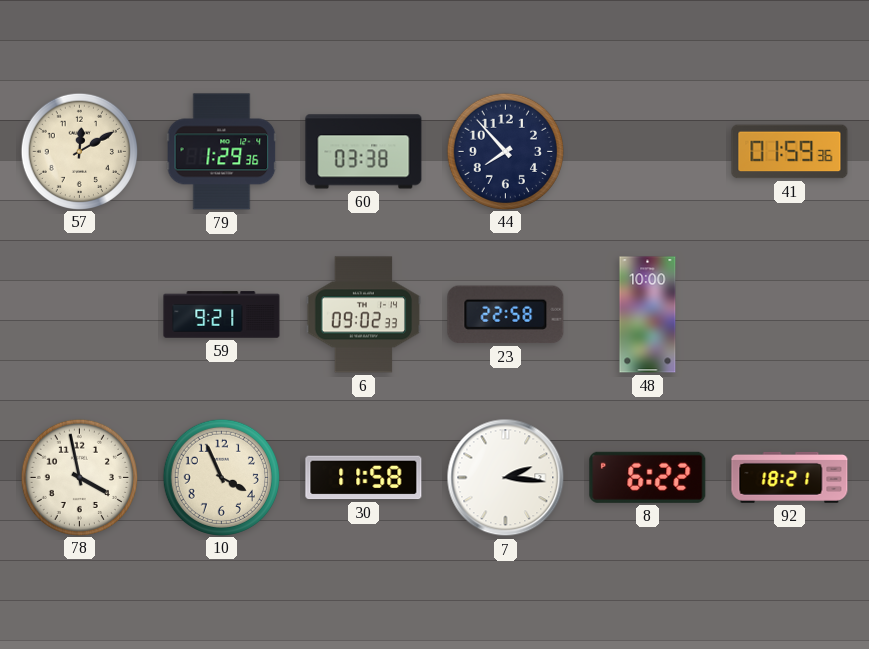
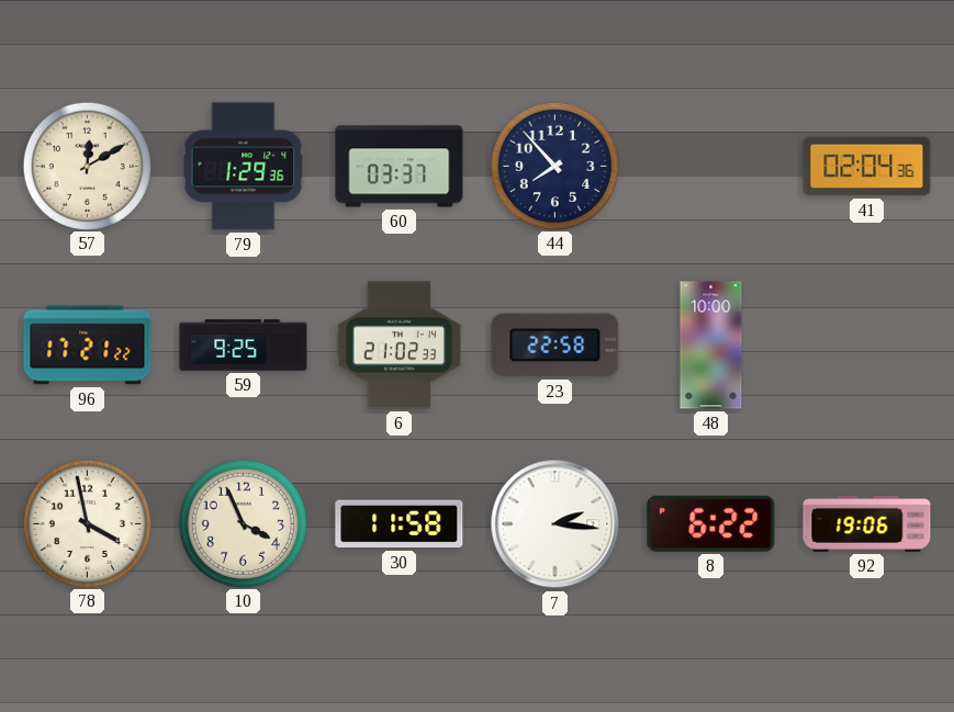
60: 03:38 -> 03:37 (400, 167)
41: 01:59 -> 02:04 (867, 167)
96: none -> 17:21 (88, 346)
59: 9:21 -> 9:25 (244, 346)
6: 09:02 -> 21:02 (400, 346)
92: 18:21 -> 19:06 (867, 523)
